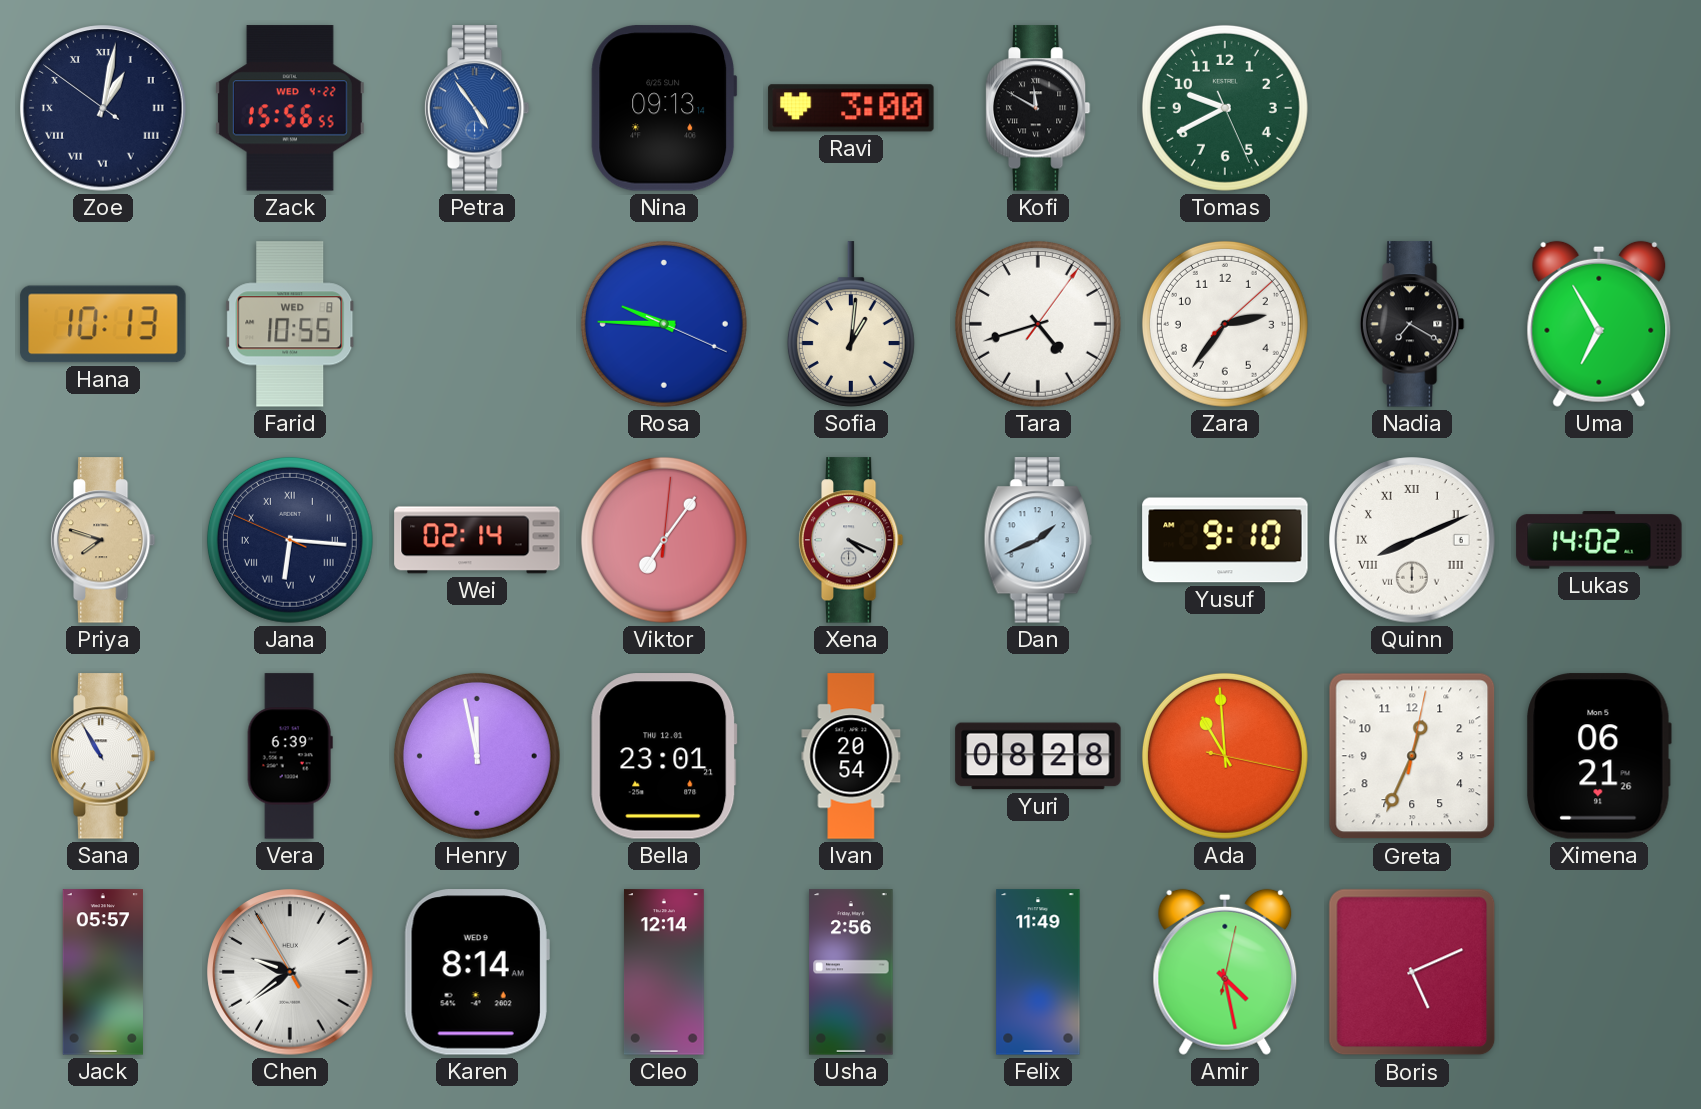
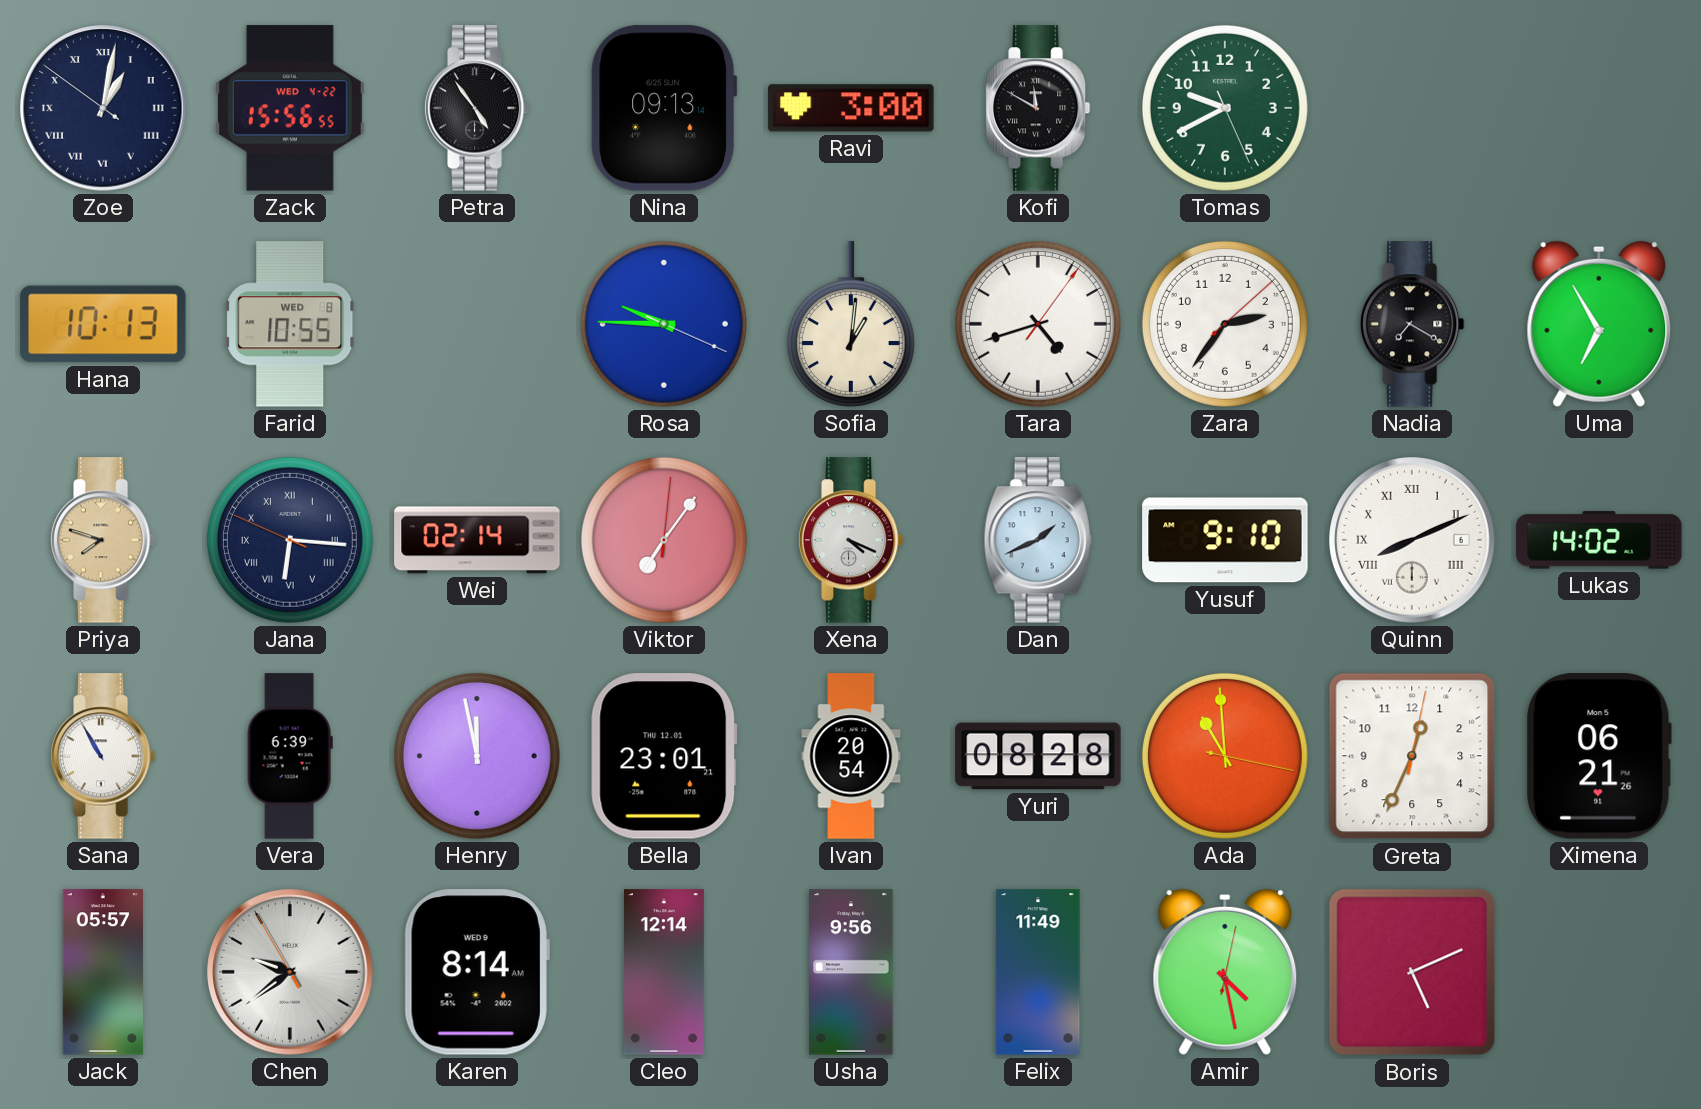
Petra dial: blue -> black (477, 108)
Usha: 2:56 -> 9:56 (851, 972)
